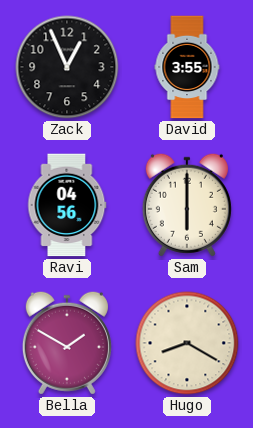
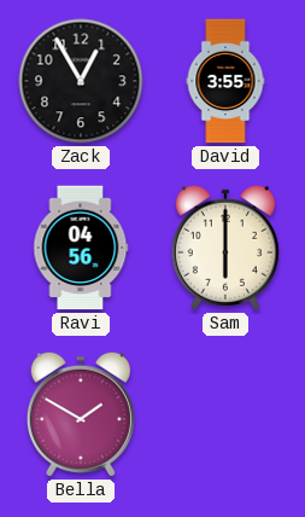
Zack: 12:56 -> 12:55 (81, 81)
Hugo: 8:20 -> none (187, 343)
